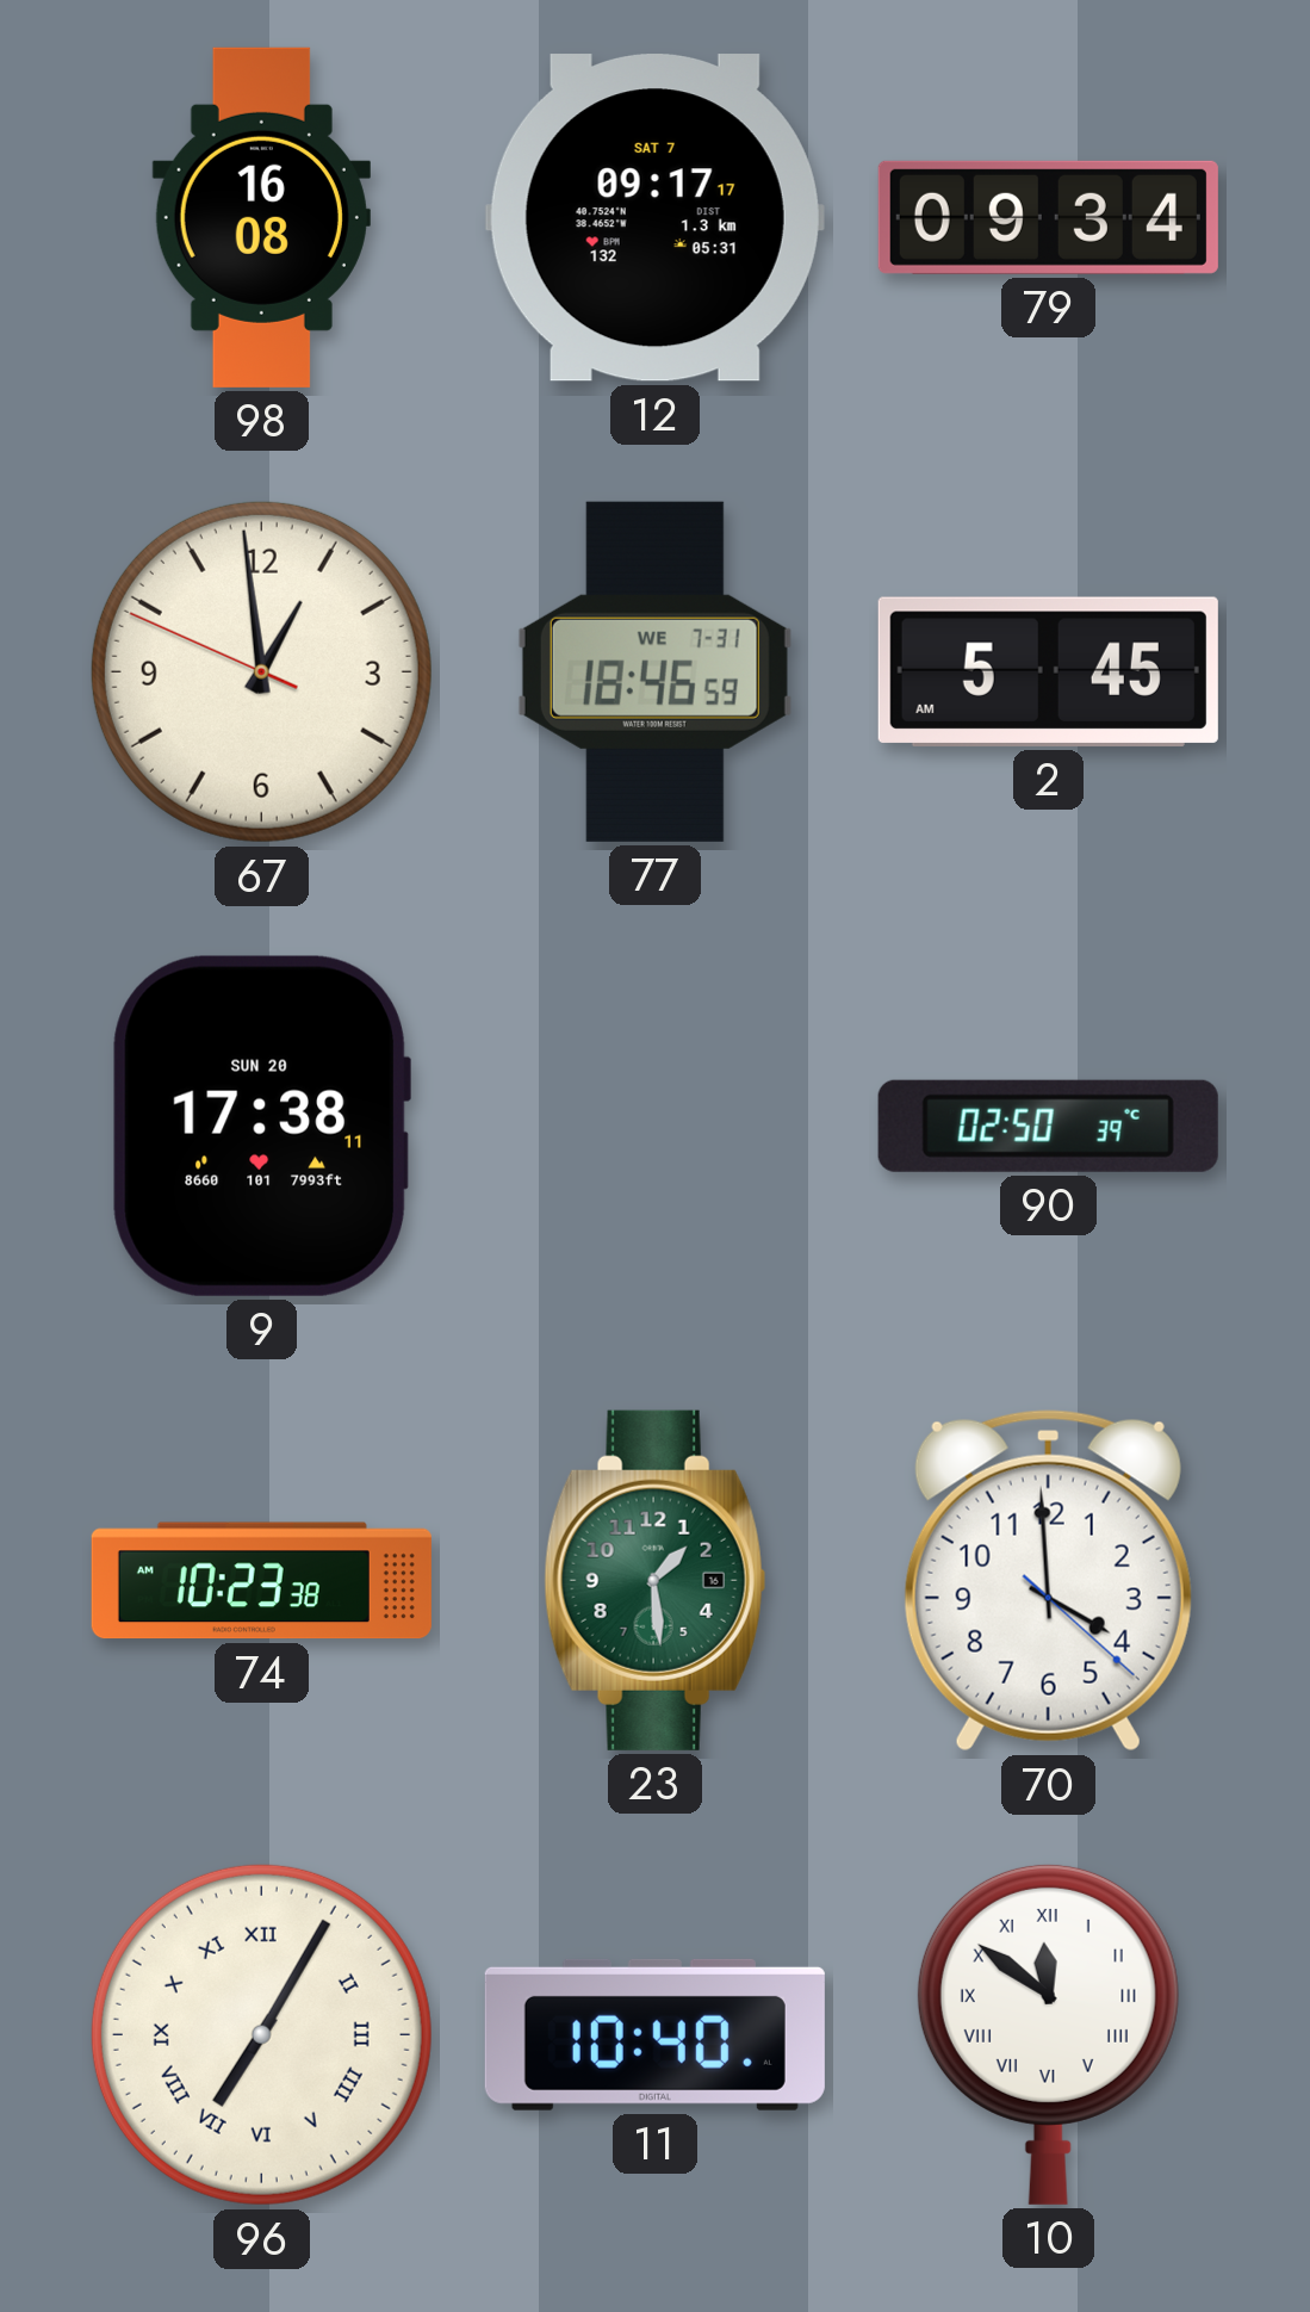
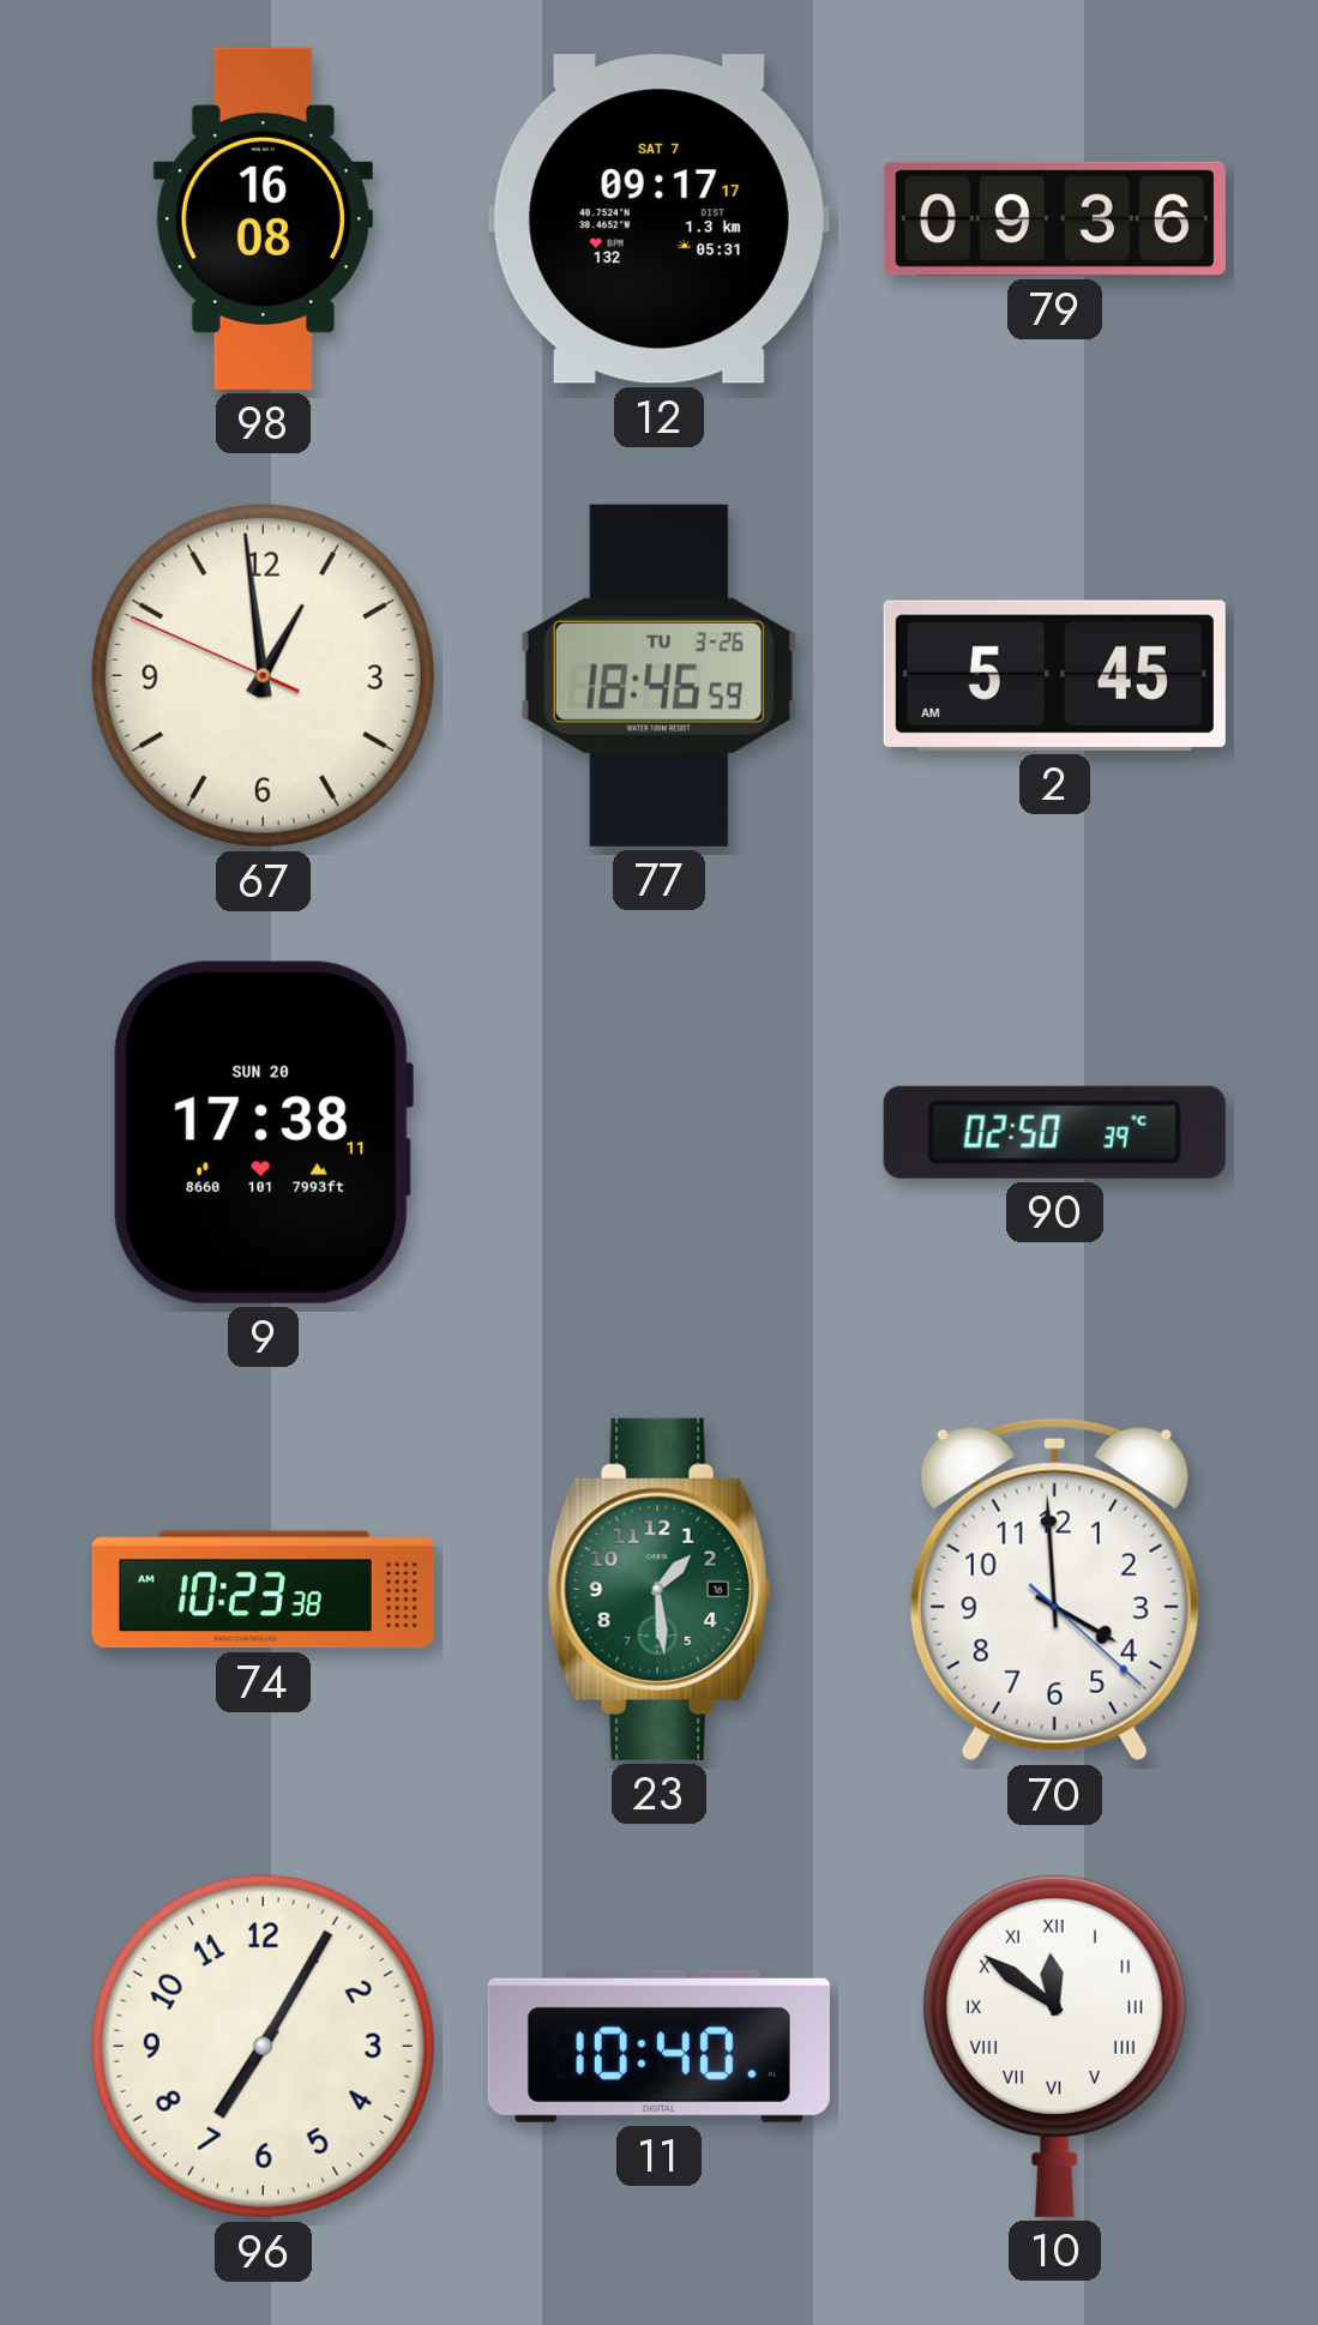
79: 09:34 -> 09:36 (1054, 218)
77 date: WE 7-31 -> TU 3-26 (658, 675)
96 numerals: Roman -> Arabic (263, 2046)
